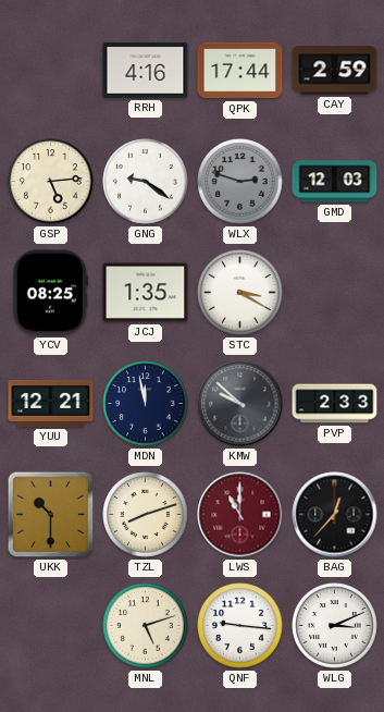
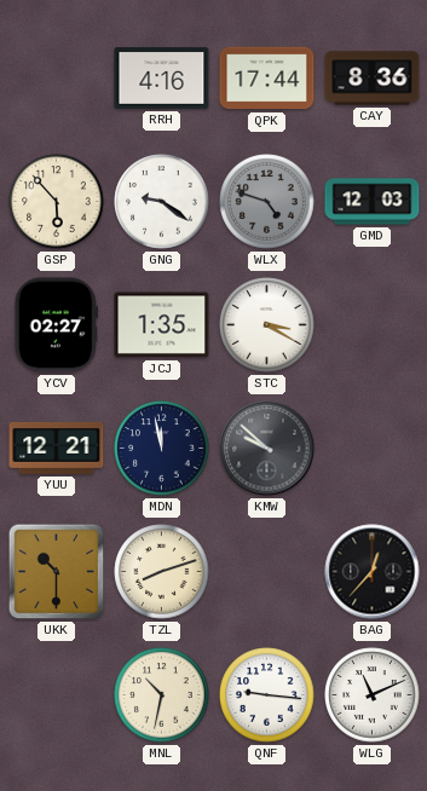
CAY: 2:59 -> 8:36 (373, 79)
GSP: 5:14 -> 5:53 (57, 202)
WLX: 2:48 -> 4:48 (267, 202)
YCV: 08:25 -> 02:27 (56, 325)
PVP: 2:33 -> none (335, 404)
LWS: 11:00 -> none (240, 515)
MNL: 5:12 -> 10:32 (162, 695)
WLG: 3:11 -> 11:11 (373, 695)
